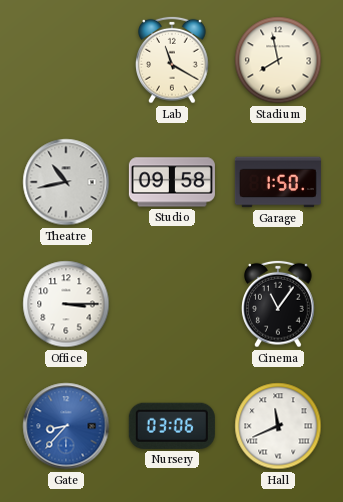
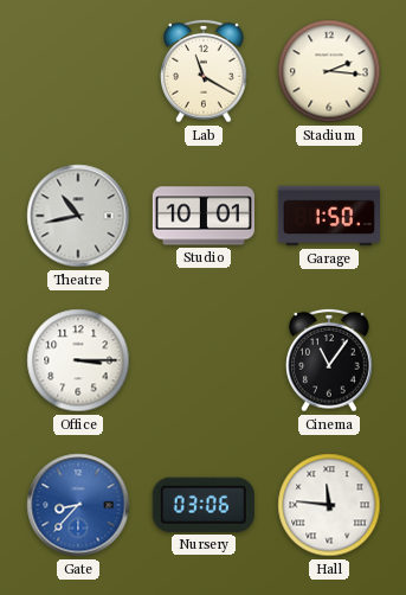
Stadium: 7:58 -> 2:16 (329, 71)
Studio: 09:58 -> 10:01 (204, 216)
Hall: 11:41 -> 11:46 (329, 505)
